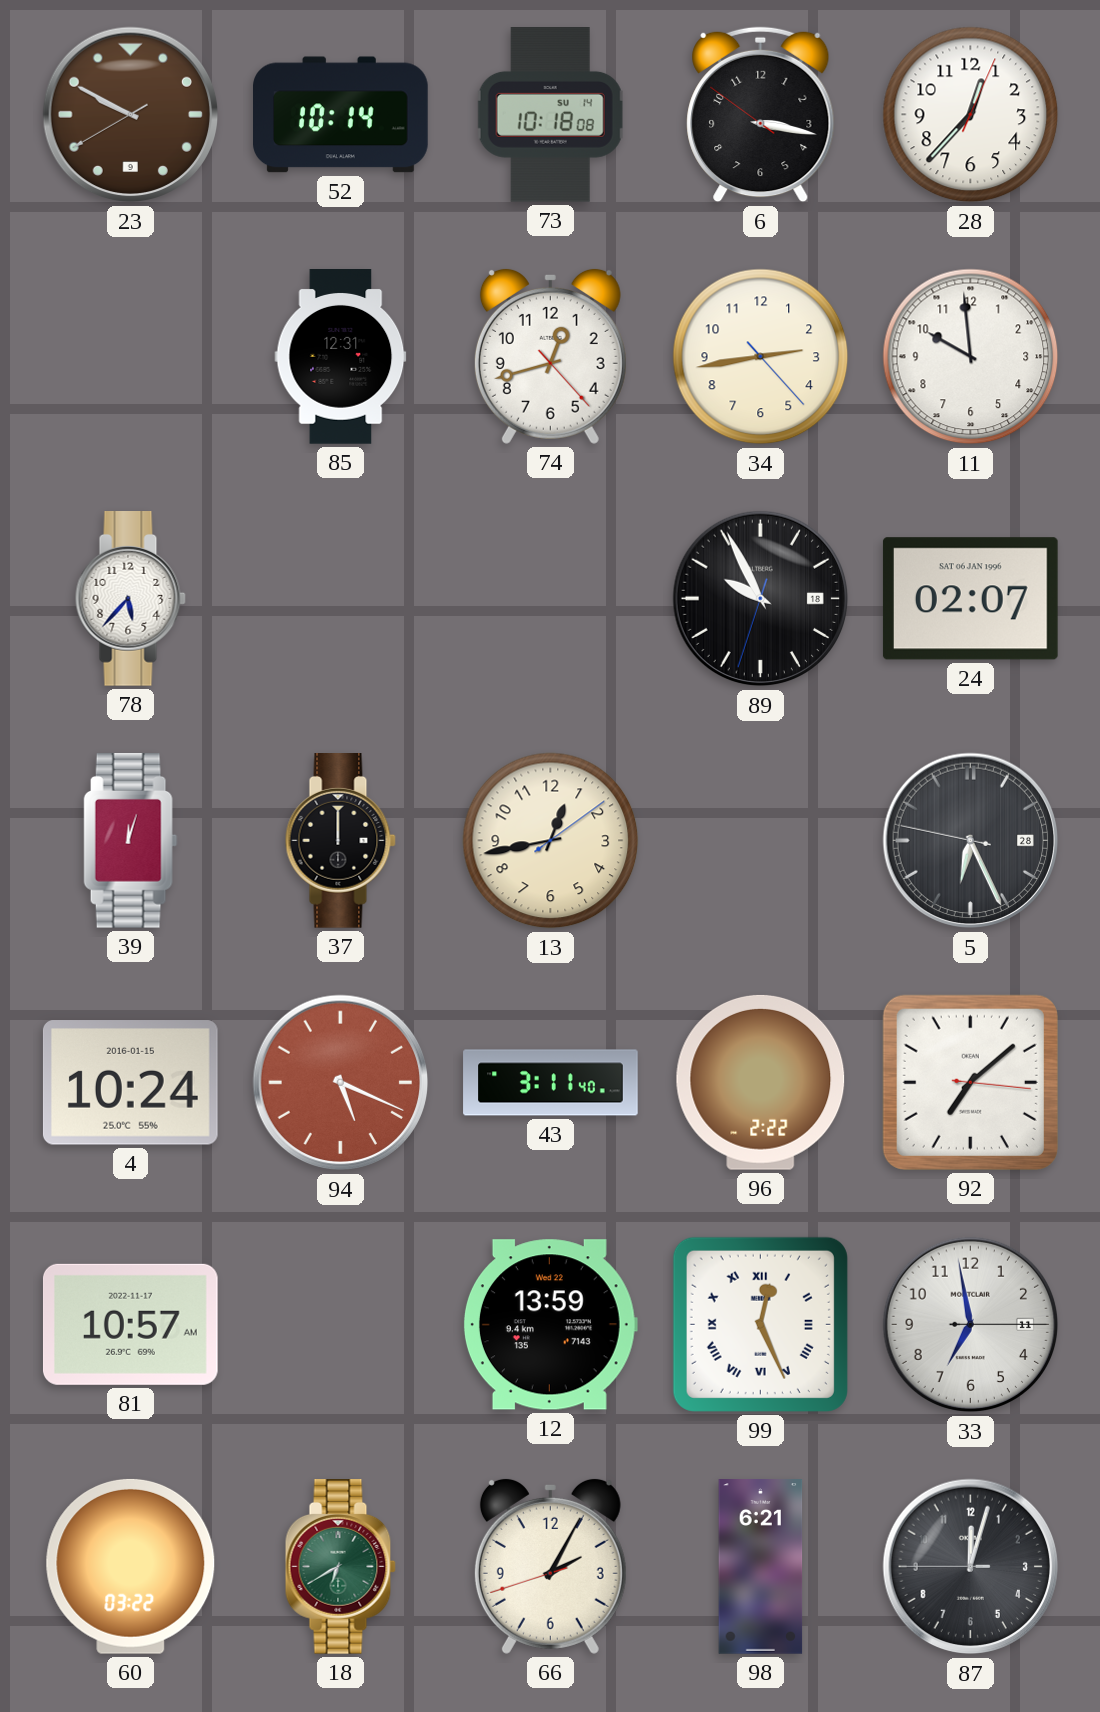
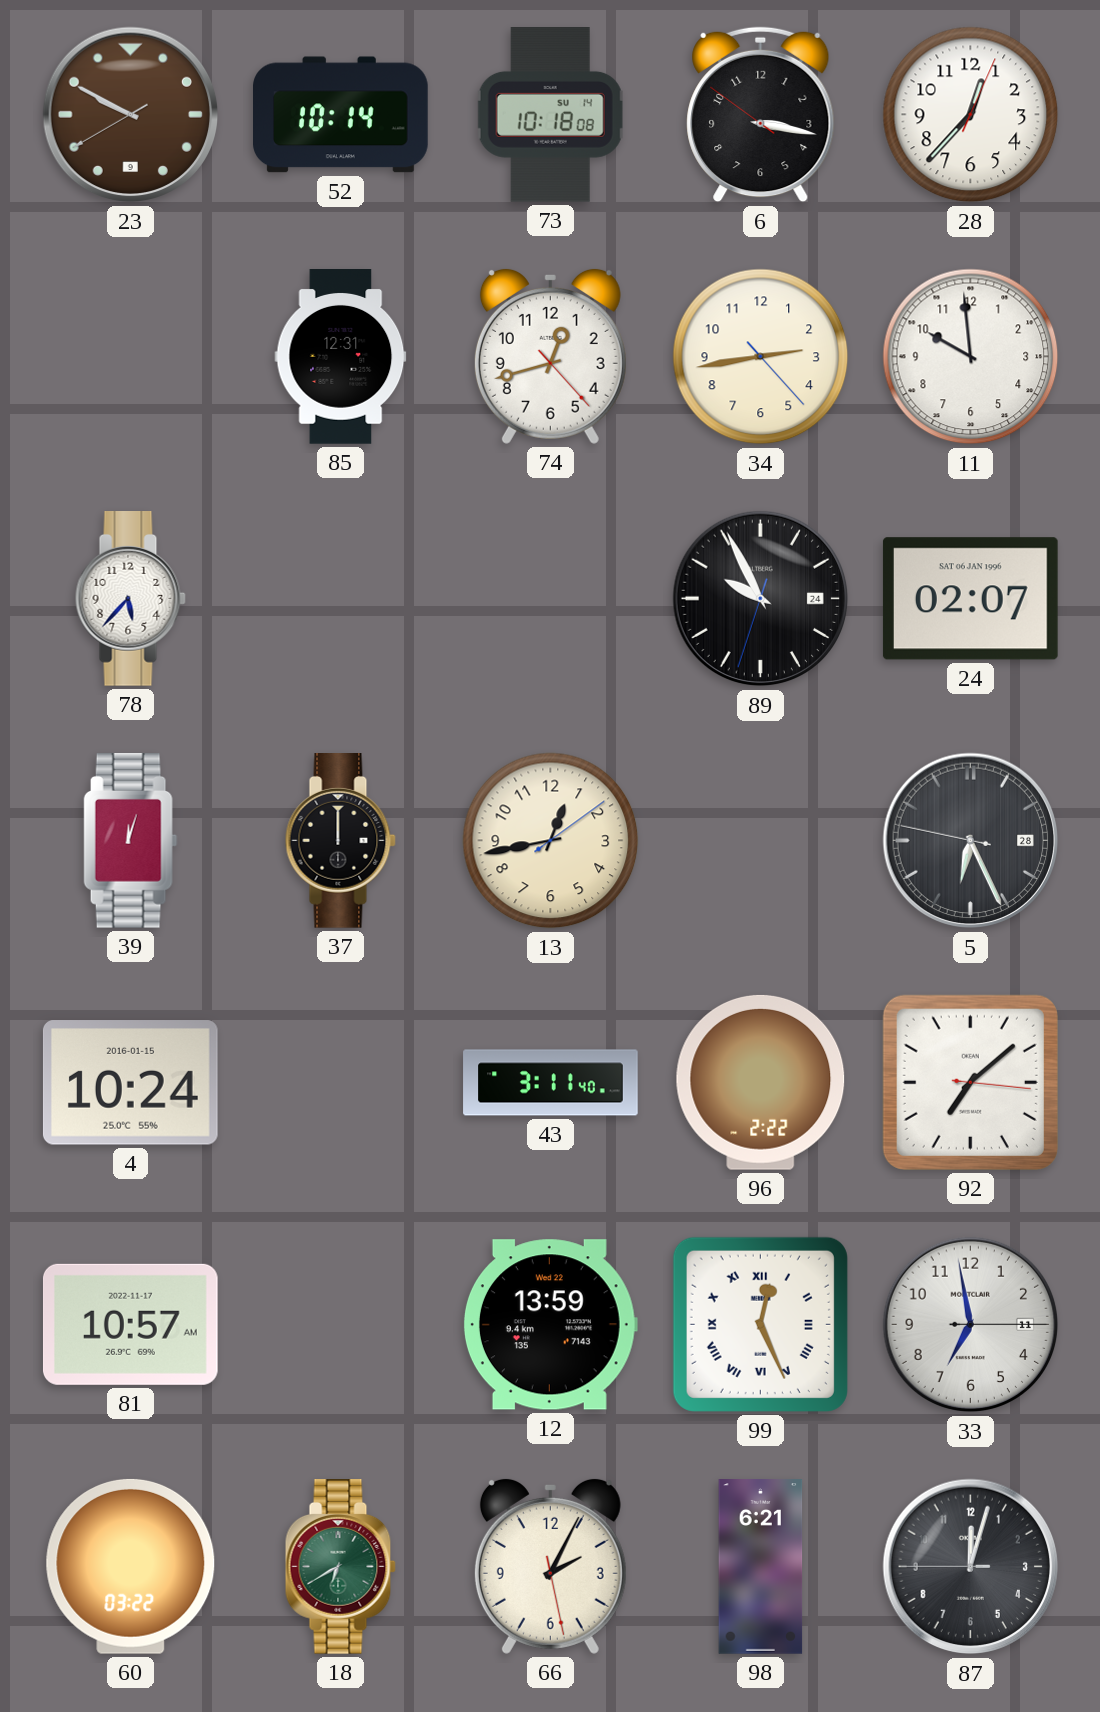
89 date: 18 -> 24 (761, 599)
94: 5:19 -> none (341, 1083)
66: 2:04:42 -> 2:04:28 (550, 1566)
